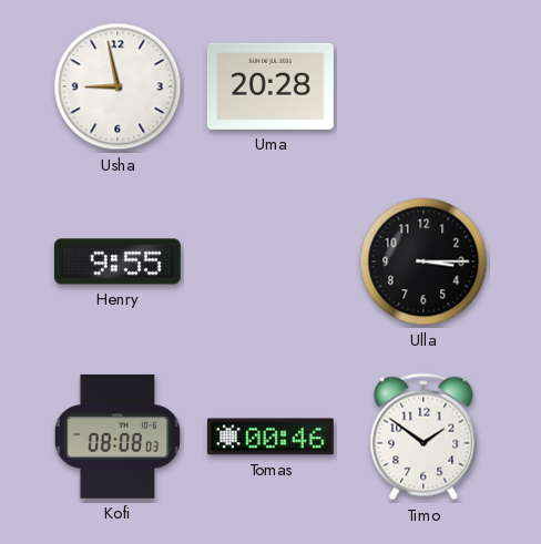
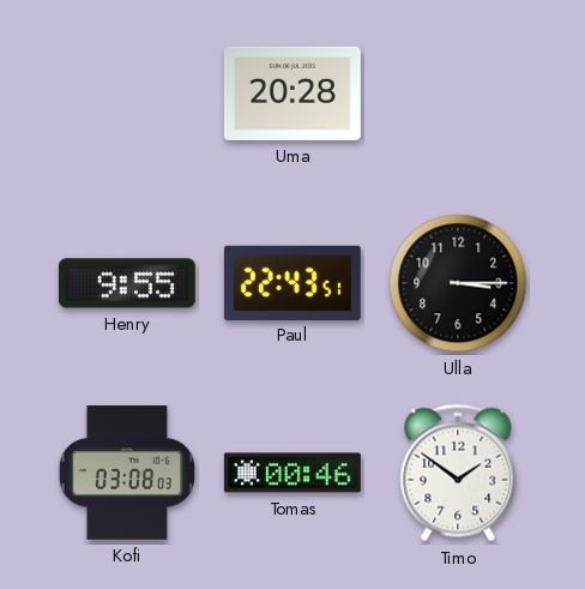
Usha: 8:58 -> none (118, 86)
Paul: none -> 22:43 (292, 282)
Kofi: 08:08 -> 03:08 (127, 473)
